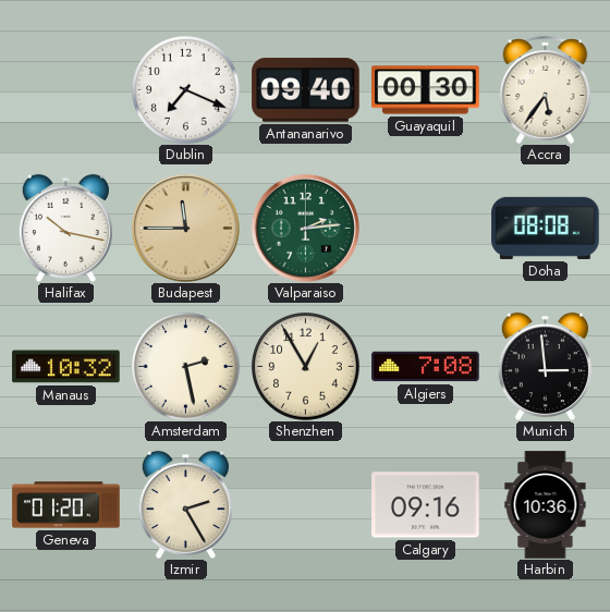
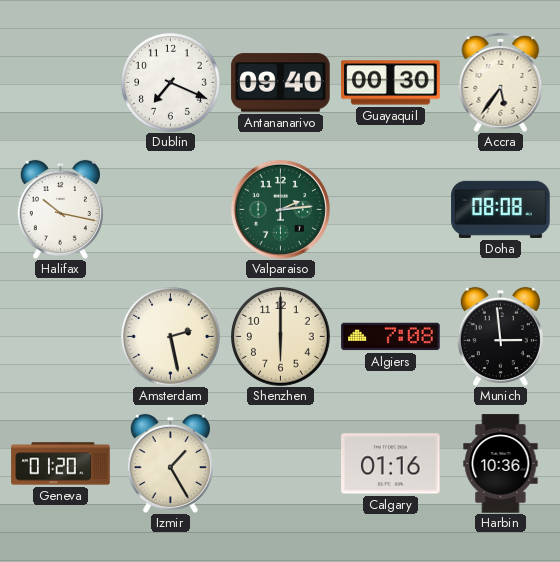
Budapest: 11:45 -> none (185, 228)
Manaus: 10:32 -> none (66, 367)
Shenzhen: 12:55 -> 6:00 (281, 337)
Izmir: 2:25 -> 1:25 (170, 463)
Calgary: 09:16 -> 01:16 (391, 464)
